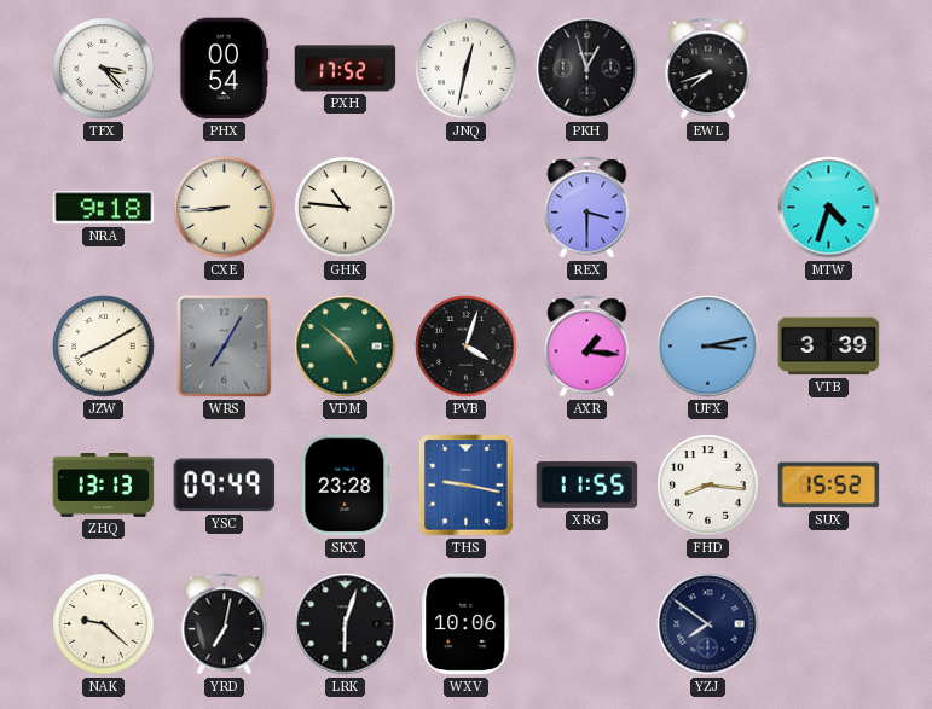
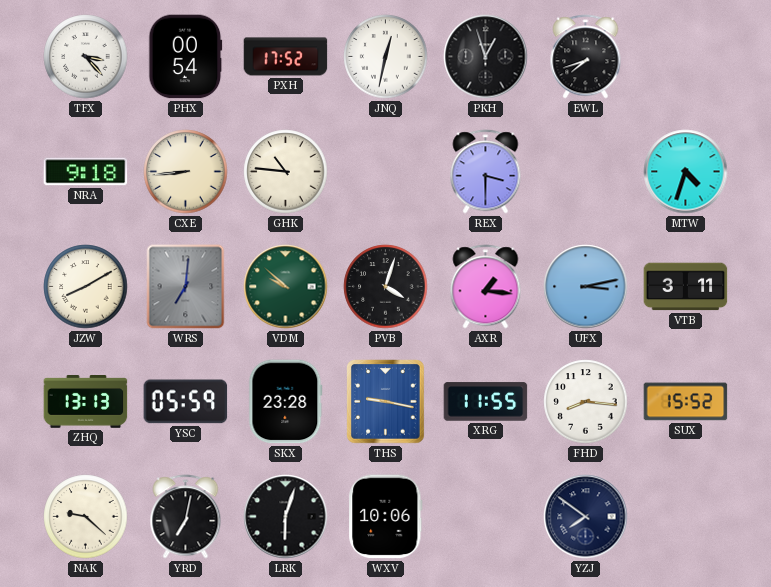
WRS: 7:05 -> 7:01 (186, 287)
VDM: 4:52 -> 9:52 (286, 287)
VTB: 3:39 -> 3:11 (686, 287)
YSC: 09:49 -> 05:59 (186, 402)
